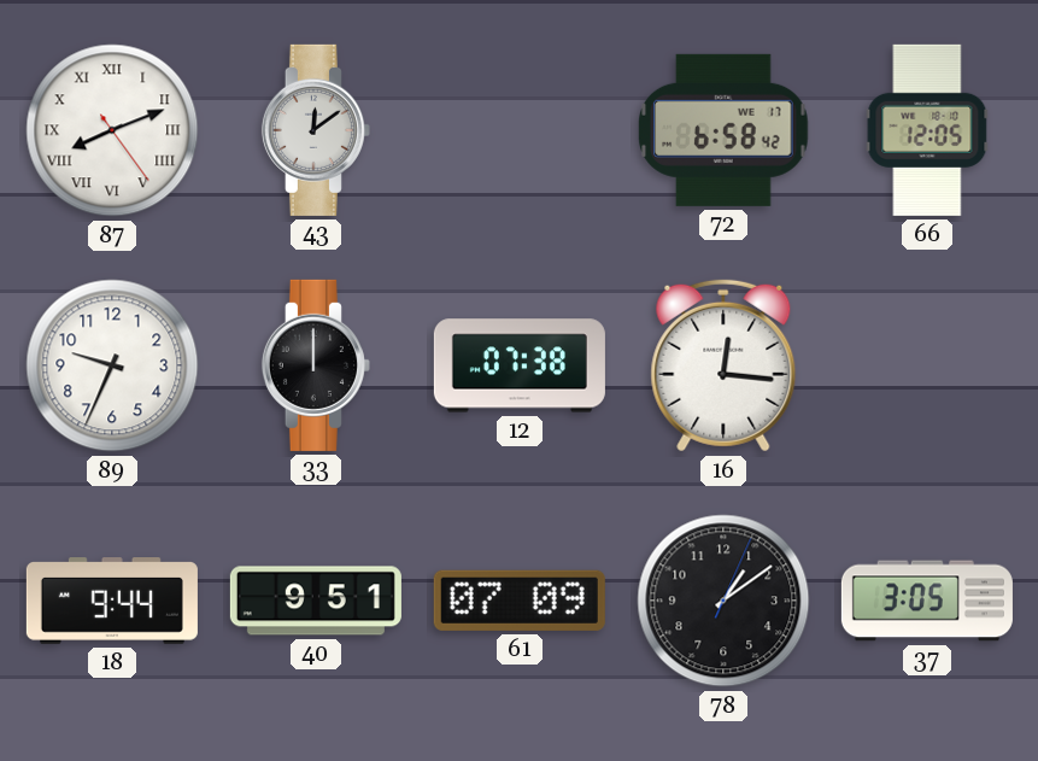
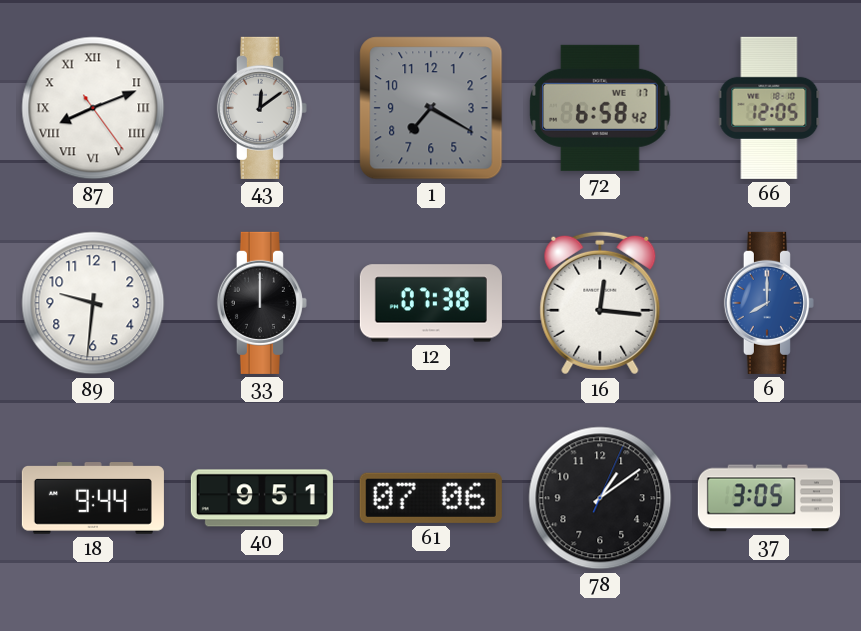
1: none -> 7:20 (431, 108)
89: 9:34 -> 9:31 (93, 303)
6: none -> 8:00 (769, 303)
61: 07:09 -> 07:06 (431, 498)
